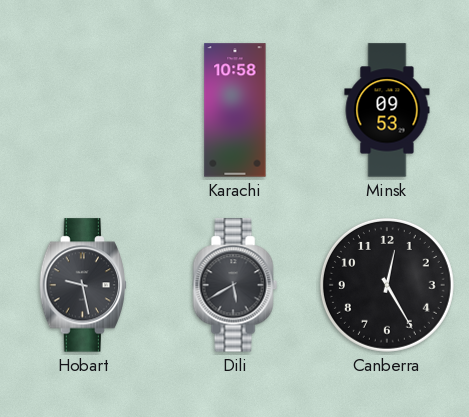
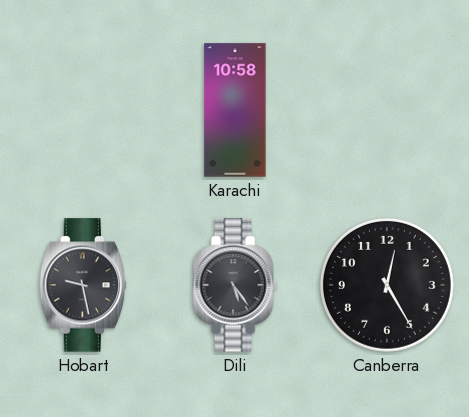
Minsk: 09:53 -> none (387, 110)
Dili: 5:40 -> 5:24 (235, 285)
